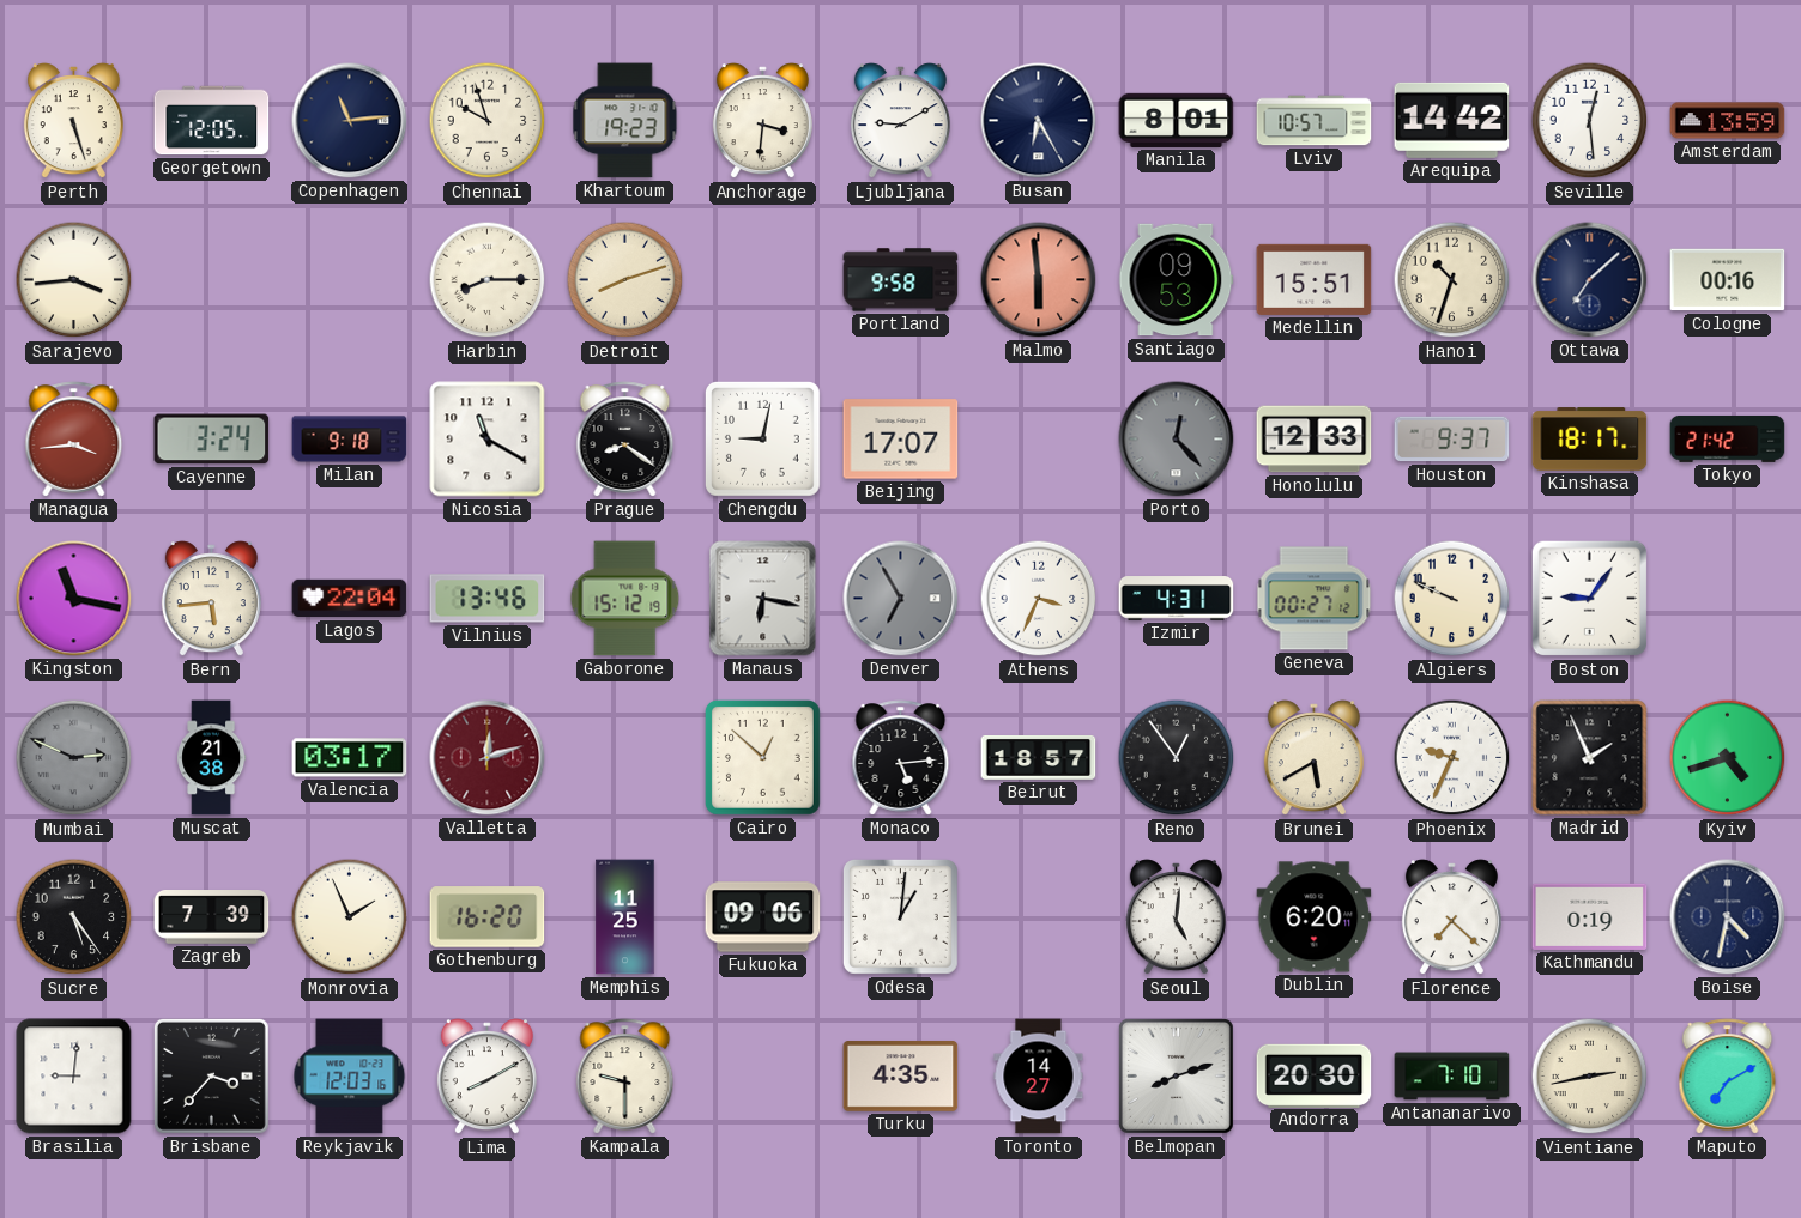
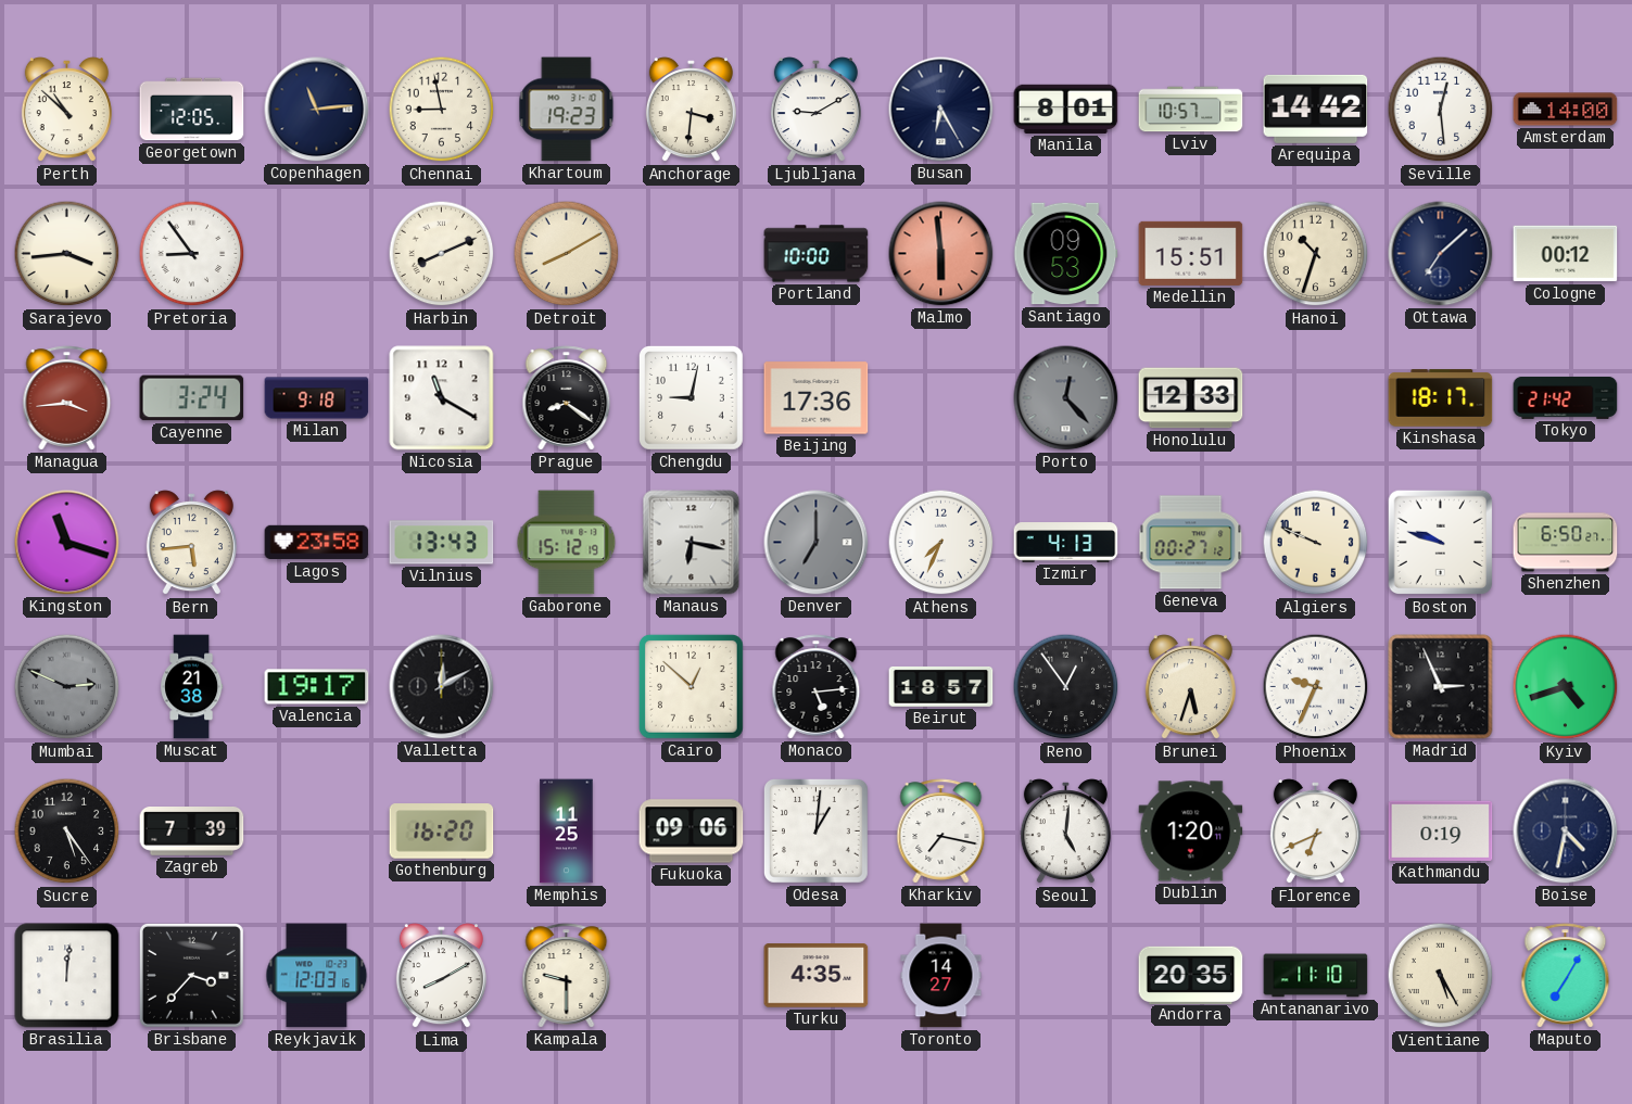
Perth: 5:27 -> 10:52 (66, 110)
Chennai: 9:57 -> 8:58 (442, 110)
Amsterdam: 13:59 -> 14:00 (1566, 110)
Pretoria: none -> 8:54 (192, 254)
Harbin: 8:15 -> 8:11 (442, 254)
Detroit: 8:12 -> 8:10 (567, 254)
Portland: 9:58 -> 10:00 (817, 254)
Cologne: 00:16 -> 00:12 (1566, 254)
Beijing: 17:07 -> 17:36 (817, 398)
Houston: 9:37 -> none (1452, 440)
Kingston: 11:17 -> 11:18 (67, 543)
Lagos: 22:04 -> 23:58 (317, 543)
Vilnius: 13:46 -> 13:43 (442, 543)
Denver: 6:55 -> 7:00 (817, 543)
Athens: 3:34 -> 7:34 (941, 543)
Izmir: 4:31 -> 4:13 (1066, 543)
Boston: 9:06 -> 9:48 (1441, 543)
Shenzhen: none -> 6:50 (1566, 543)
Valencia: 03:17 -> 19:17 (317, 687)
Valletta: 12:12 -> 12:10 (442, 687)
Valletta dial: burgundy -> black (442, 687)
Brunei: 5:40 -> 5:33 (1190, 687)
Madrid: 1:56 -> 2:56 (1441, 687)
Monrovia: 1:56 -> none (350, 917)
Kharkiv: none -> 7:17 (941, 832)
Dublin: 6:20 -> 1:20 (1191, 832)
Florence: 7:22 -> 6:41 (1315, 832)
Brasilia: 9:01 -> 12:01 (67, 976)
Belmopan: 8:12 -> none (1176, 1075)
Andorra: 20:30 -> 20:35 (1191, 975)
Antananarivo: 7:10 -> 11:10 (1316, 976)
Vientiane: 2:43 -> 5:25 (1441, 976)
Maputo: 7:10 -> 7:05 (1566, 976)
